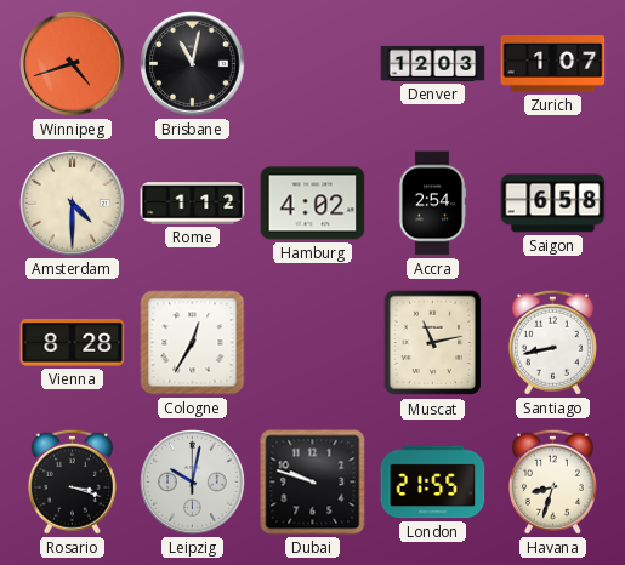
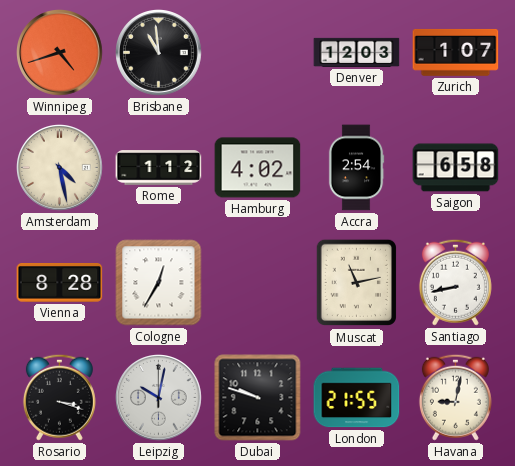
Brisbane: 11:02 -> 10:59 (159, 53)
Amsterdam: 4:30 -> 4:28 (60, 168)
Havana: 8:33 -> 9:02 (455, 397)
